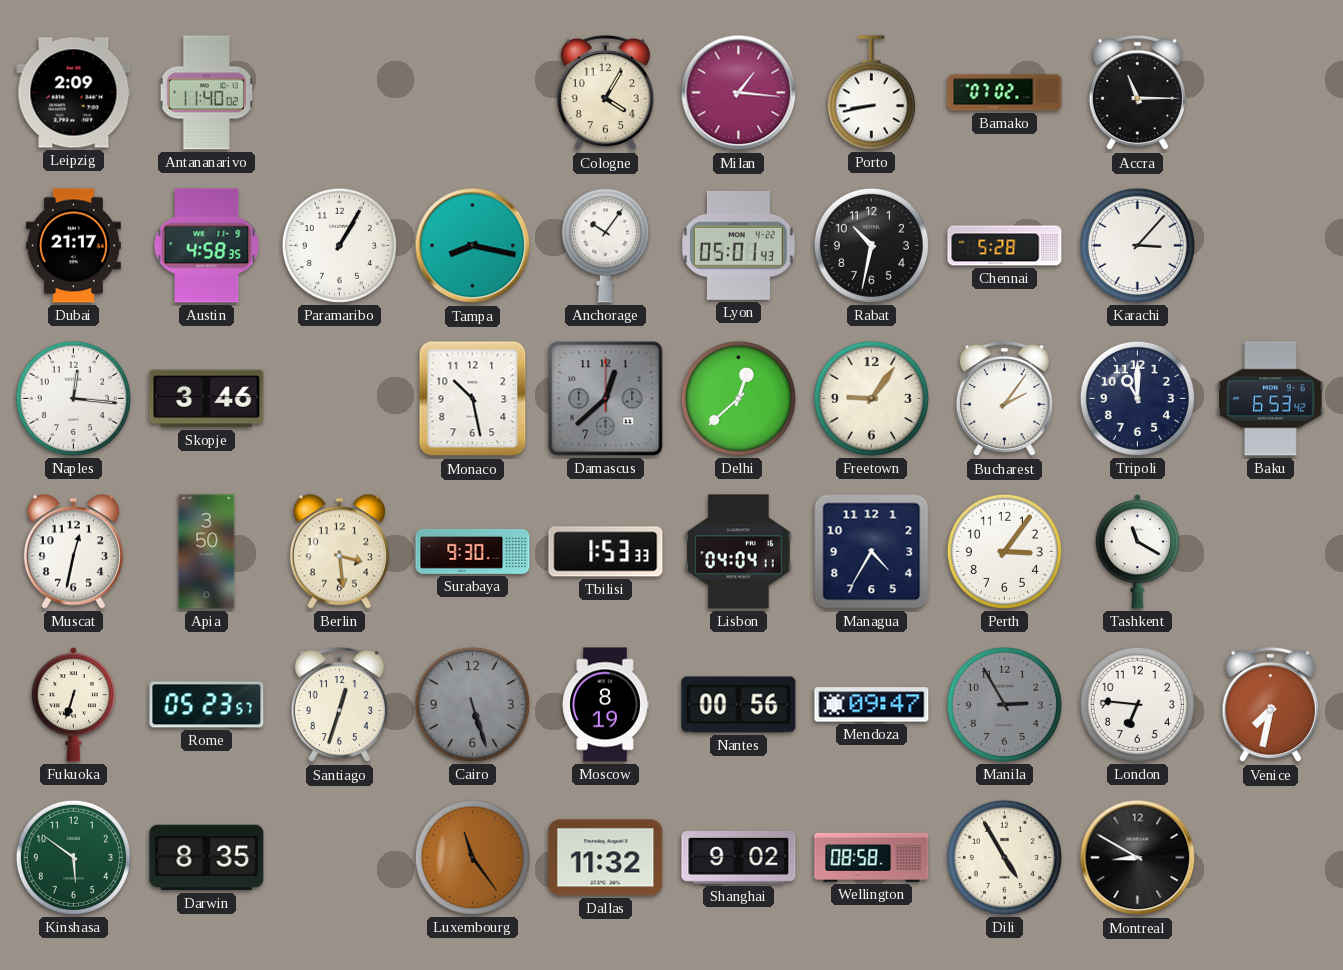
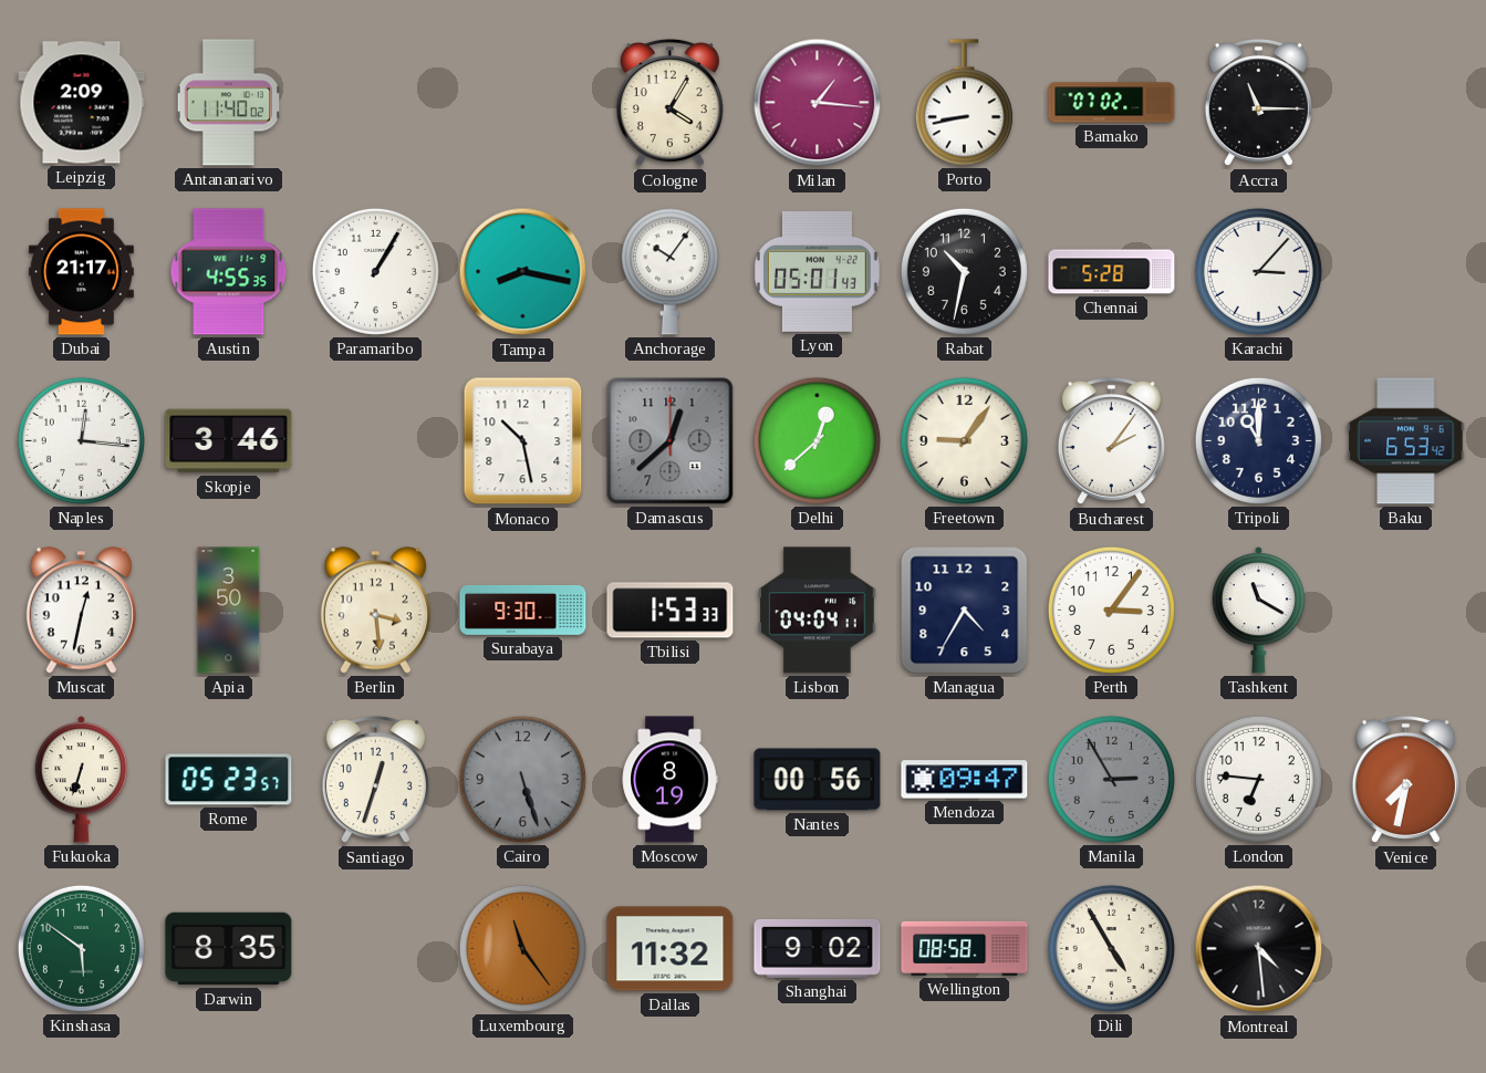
Austin: 4:58 -> 4:55 (229, 272)
Montreal: 8:50 -> 4:29 (1259, 949)
